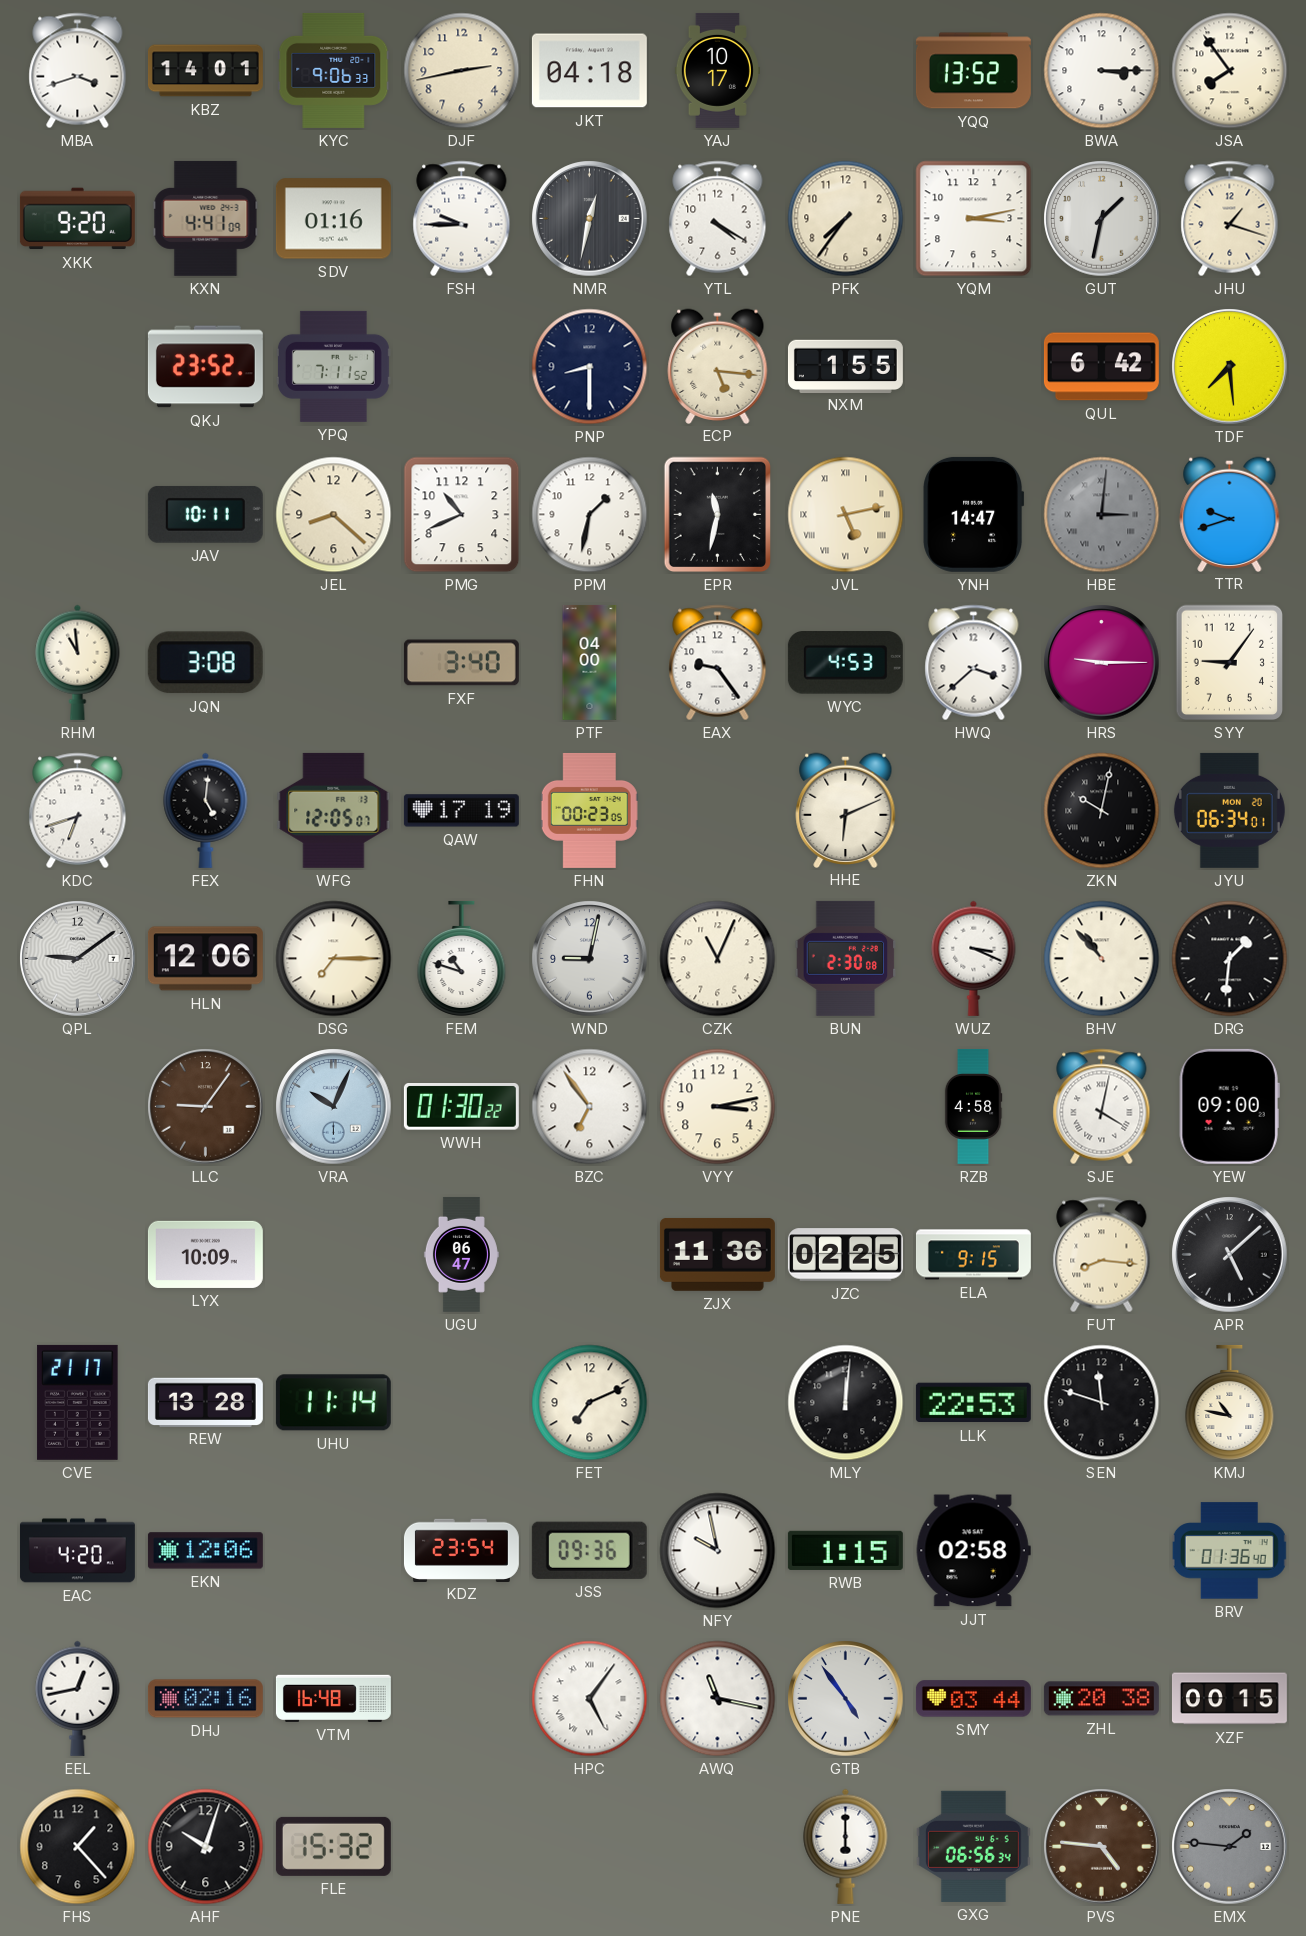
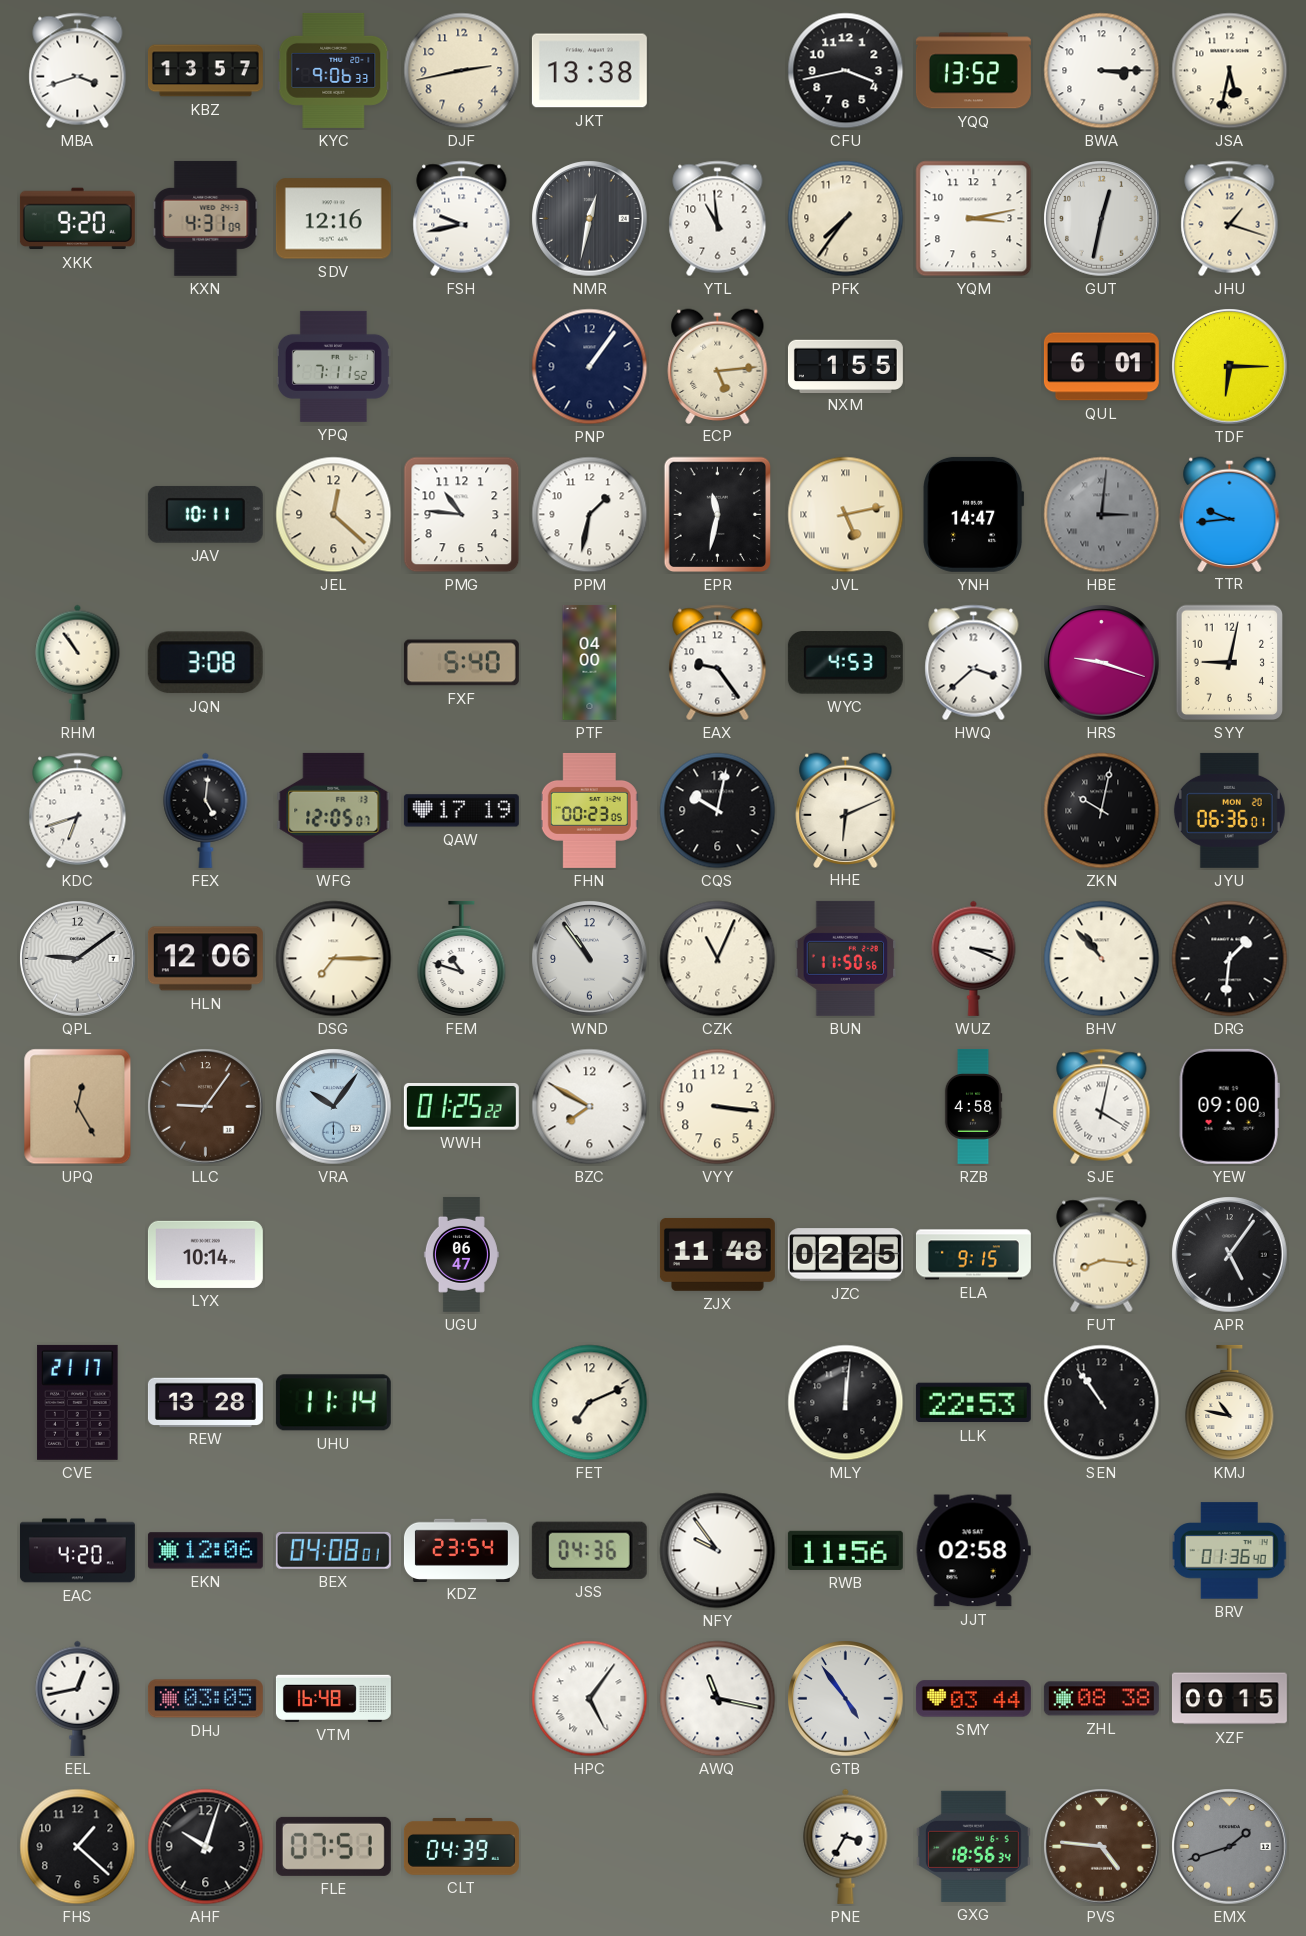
KBZ: 14:01 -> 13:57 (205, 71)
JKT: 04:18 -> 13:38 (589, 71)
YAJ: 10:17 -> none (717, 70)
CFU: none -> 3:43 (846, 71)
JSA: 7:54 -> 5:32 (1230, 71)
KXN: 4:41 -> 4:31 (206, 218)
SDV: 01:16 -> 12:16 (333, 219)
FSH: 9:45 -> 9:43 (462, 219)
YTL: 4:20 -> 10:59 (718, 219)
GUT: 1:32 -> 12:32 (1102, 219)
QKJ: 23:52 -> none (205, 367)
PNP: 8:30 -> 1:06 (590, 367)
ECP: 5:16 -> 5:14 (718, 366)
QUL: 6:42 -> 6:01 (1101, 367)
TDF: 7:29 -> 6:15 (1230, 367)
JEL: 8:22 -> 12:22 (334, 515)
PMG: 10:41 -> 10:46 (462, 515)
TTR: 9:42 -> 9:44 (1230, 514)
RHM: 10:59 -> 10:54 (78, 662)
FXF: 3:40 -> 5:40 (461, 663)
HRS: 9:15 -> 9:18 (1102, 663)
SYY: 9:06 -> 9:02 (1230, 663)
CQS: none -> 10:02 (718, 811)
JYU: 06:34 -> 06:36 (1229, 810)
WND: 9:02 -> 10:54 (590, 959)
BUN: 2:30 -> 11:50 (846, 958)
UPQ: none -> 12:25 (78, 1107)
VRA: 10:04 -> 10:06 (334, 1107)
WWH: 01:30 -> 01:25 (461, 1107)
BZC: 6:54 -> 7:50 (590, 1107)
VYY: 3:13 -> 3:16 (718, 1107)
LYX: 10:09 -> 10:14 (205, 1254)
ZJX: 11:36 -> 11:48 (717, 1254)
APR: 5:08 -> 5:06 (1230, 1255)
SEN: 11:48 -> 10:54 (1102, 1403)
BEX: none -> 04:08 (333, 1551)
JSS: 09:36 -> 04:36 (589, 1550)
NFY: 9:58 -> 9:54 (718, 1551)
RWB: 1:15 -> 11:56 (845, 1550)
DHJ: 02:16 -> 03:05 (205, 1699)
ZHL: 20:38 -> 08:38 (1101, 1699)
FHS: 1:23 -> 1:22 (78, 1847)
FLE: 15:32 -> 07:51 (333, 1846)
CLT: none -> 04:39 (461, 1847)
PNE: 6:00 -> 3:35 (846, 1846)
GXG: 06:56 -> 18:56 (973, 1846)
EMX: 1:46 -> 1:42 (1230, 1847)
